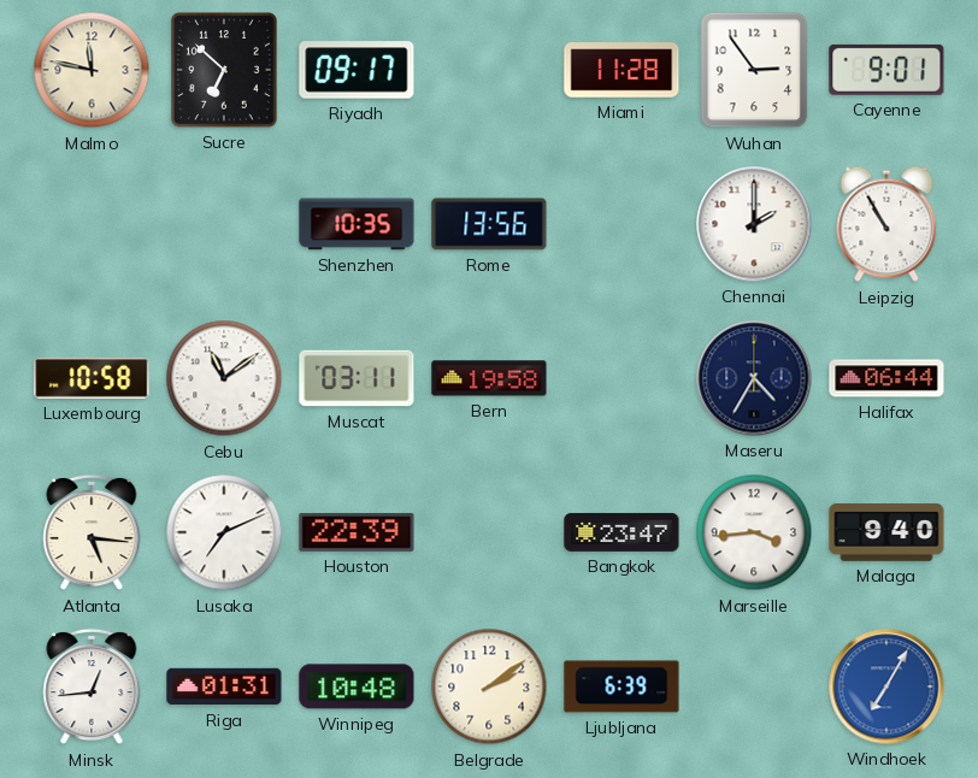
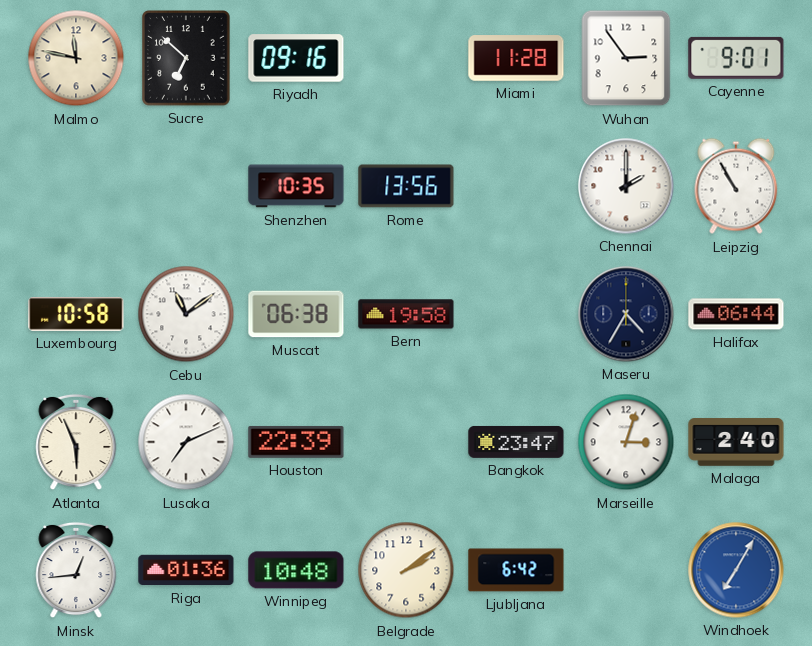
Riyadh: 09:17 -> 09:16 (296, 58)
Muscat: 03:11 -> 06:38 (296, 314)
Atlanta: 5:16 -> 5:56 (76, 442)
Marseille: 3:44 -> 3:03 (626, 442)
Malaga: 9:40 -> 2:40 (736, 442)
Riga: 01:31 -> 01:36 (186, 570)
Ljubljana: 6:39 -> 6:42 (516, 570)
